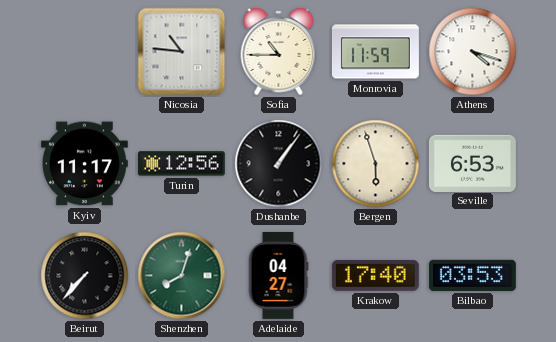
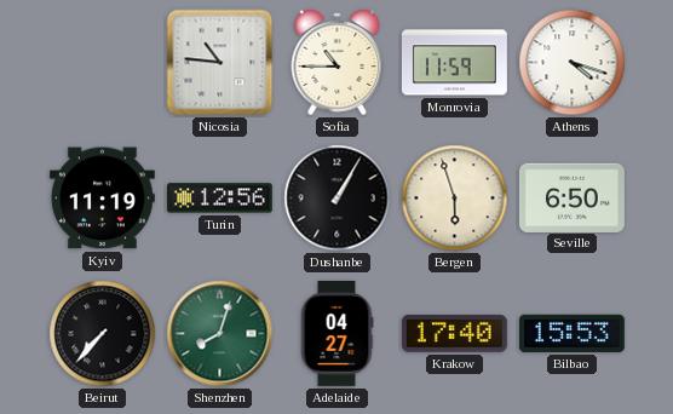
Kyiv: 11:17 -> 11:19 (102, 199)
Dushanbe: 1:06 -> 1:05 (338, 199)
Seville: 6:53 -> 6:50 (571, 197)
Bilbao: 03:53 -> 15:53 (571, 333)
